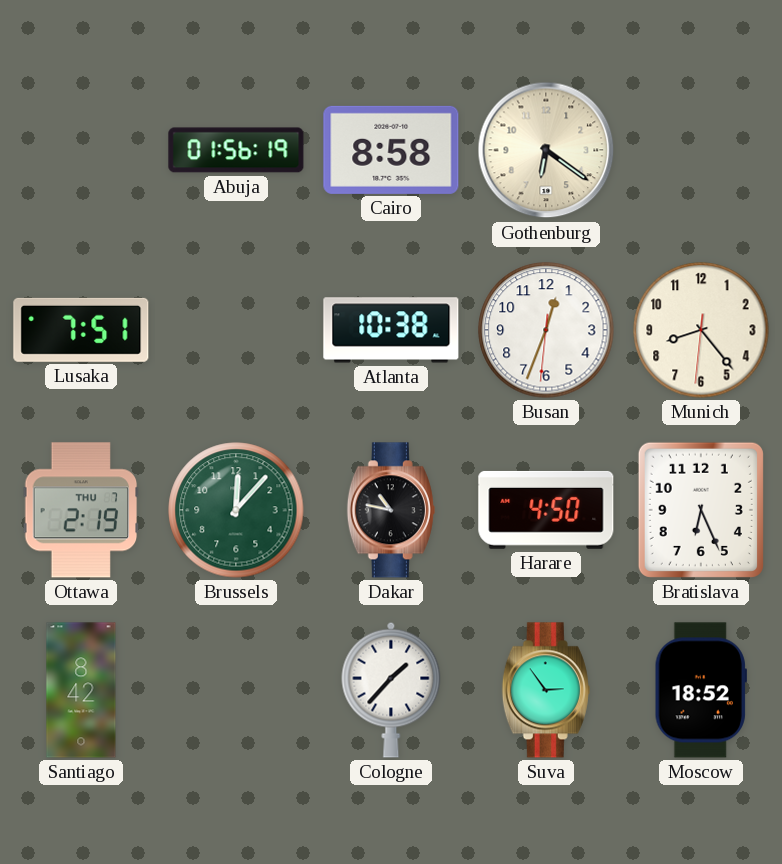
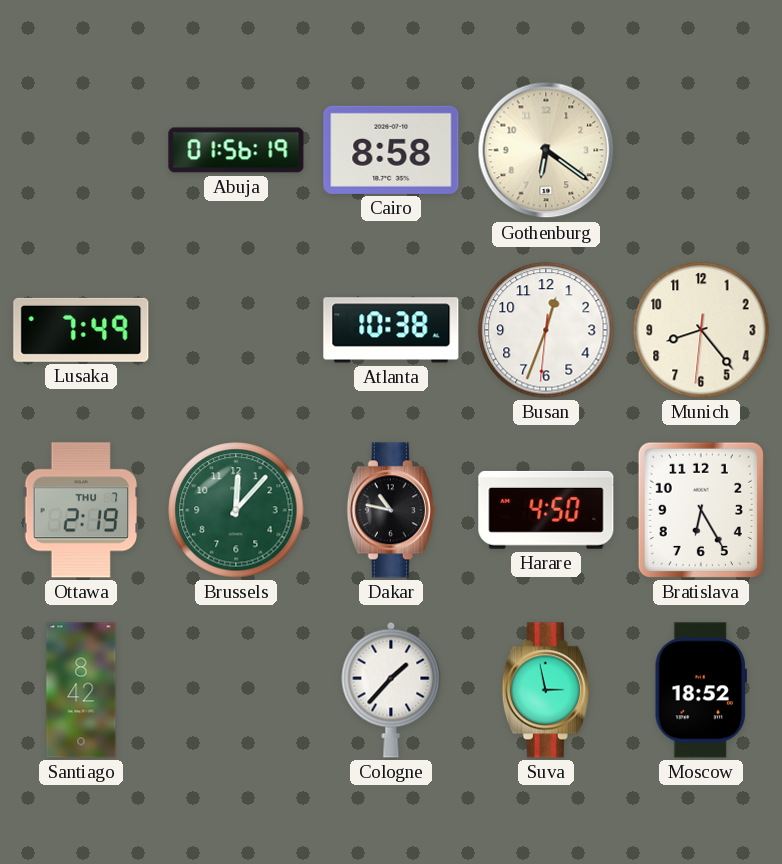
Lusaka: 7:51 -> 7:49 (81, 330)
Bratislava: 6:26 -> 6:25 (701, 510)
Suva: 2:54 -> 2:58 (546, 690)
